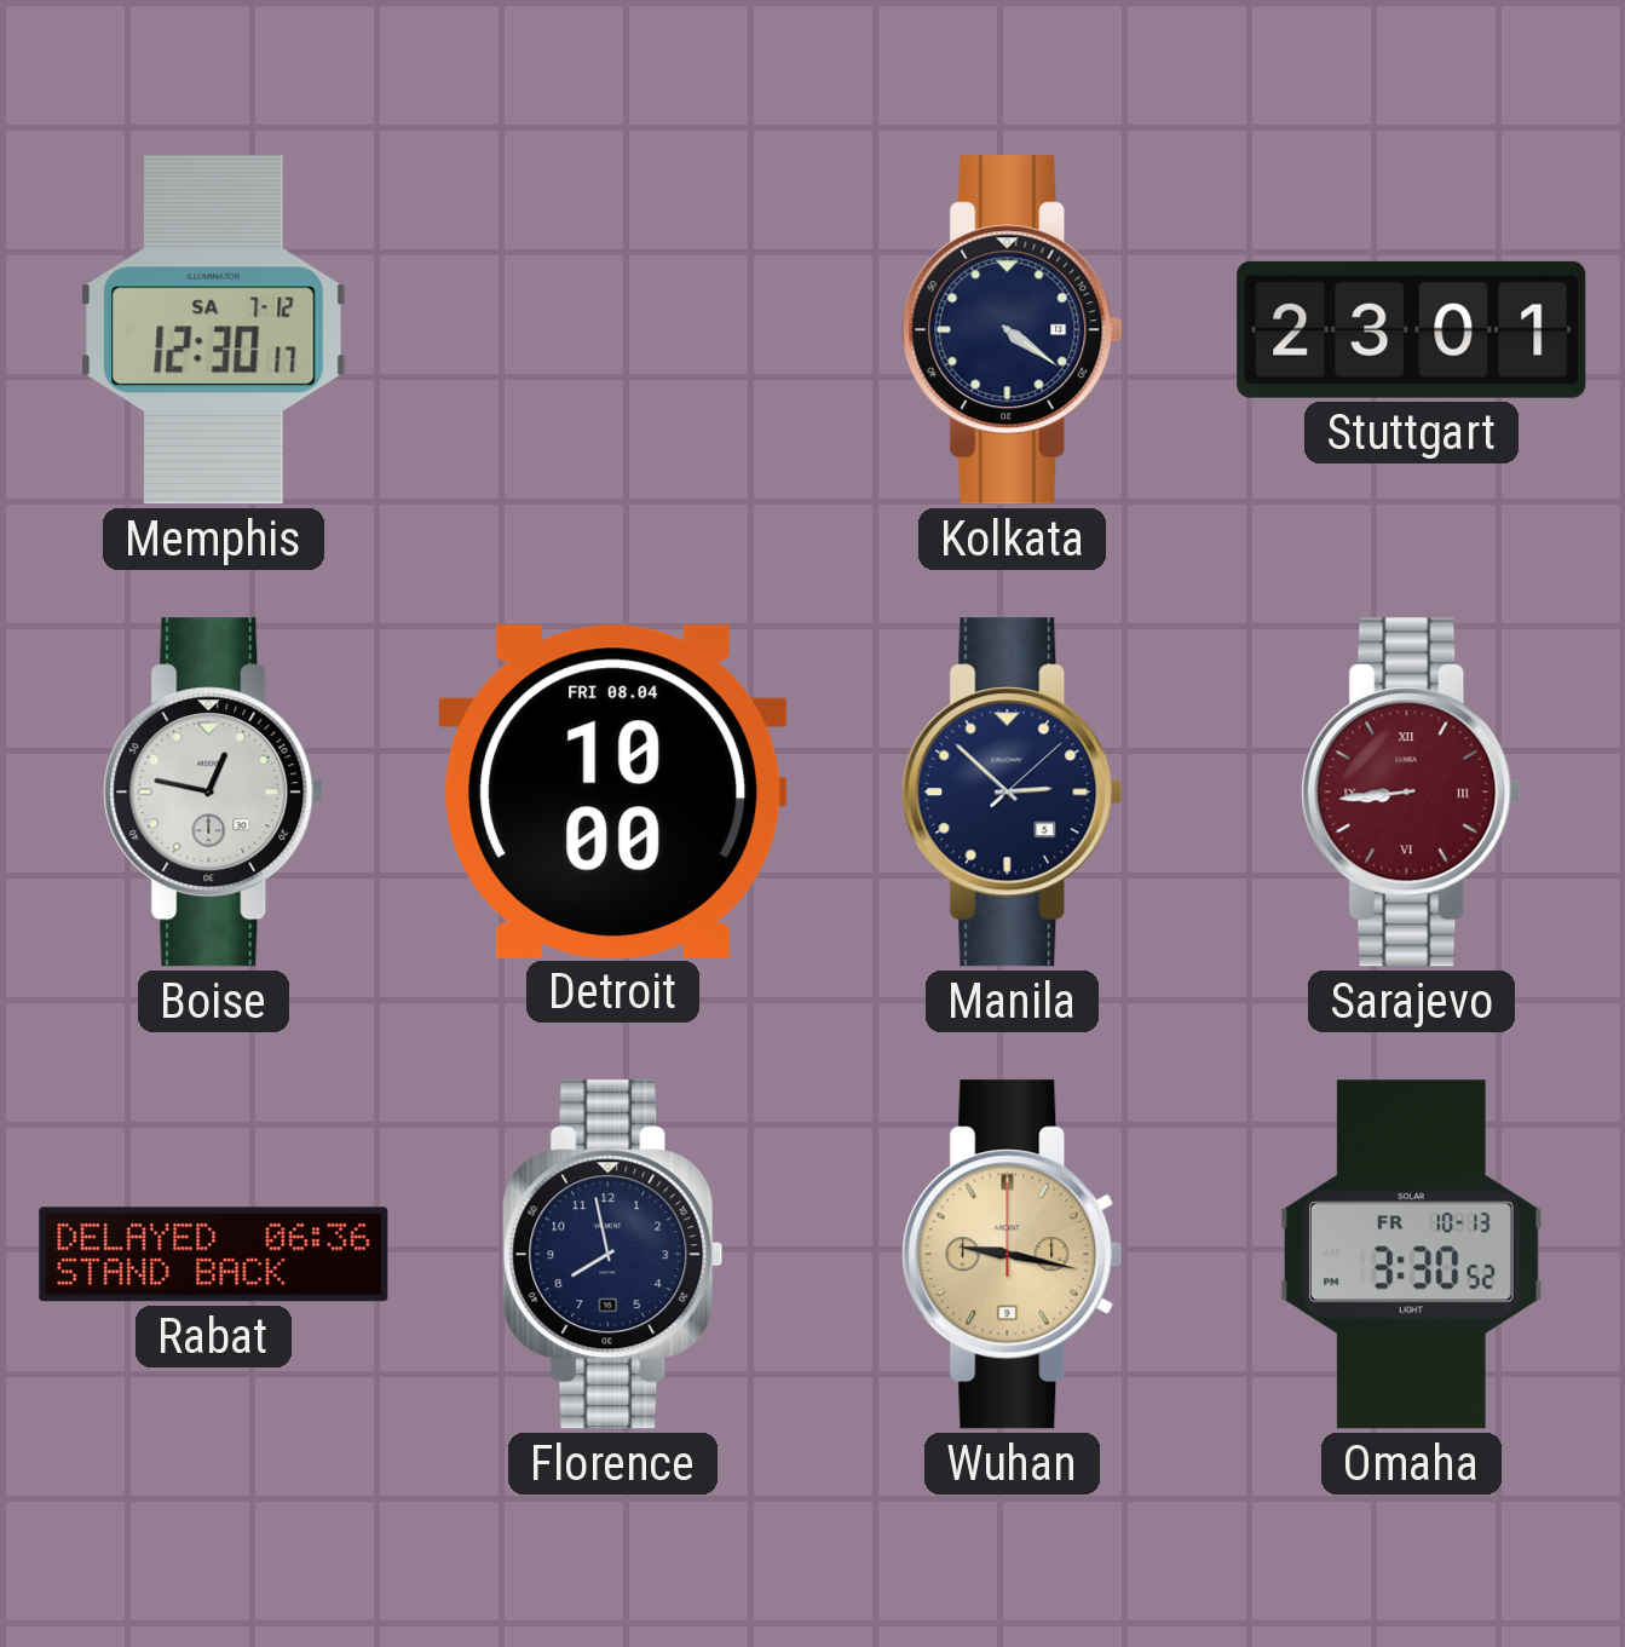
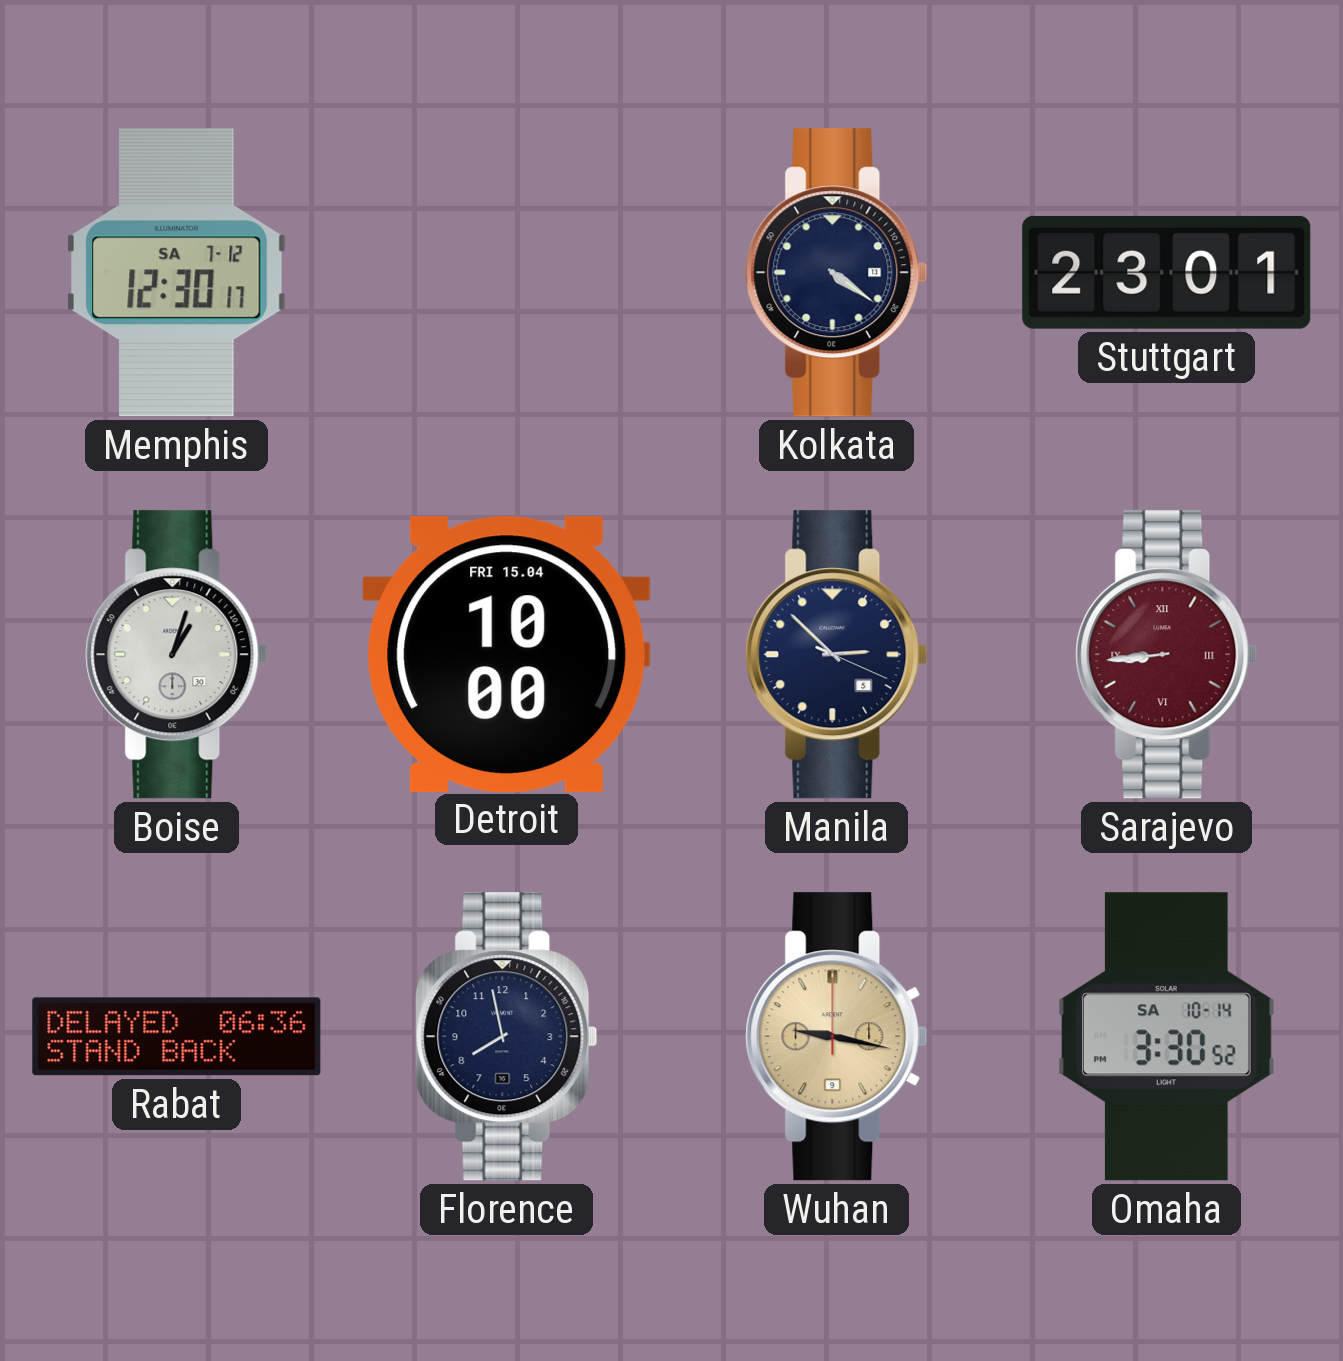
Boise: 12:47 -> 1:03 (177, 655)
Detroit date: FRI 08.04 -> FRI 15.04 (507, 654)
Manila: 2:52:08 -> 2:52:19 (837, 655)
Omaha date: FR 10-13 -> SA 10-14 (1166, 1037)
